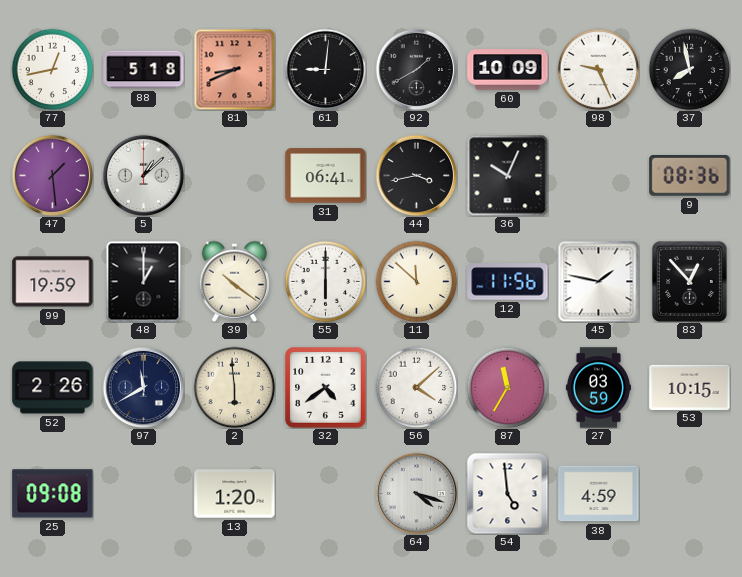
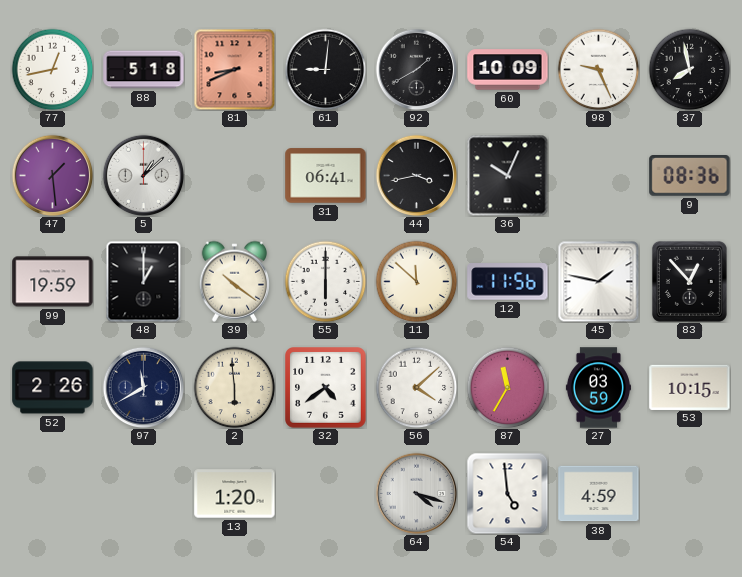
25: 09:08 -> none (53, 494)
